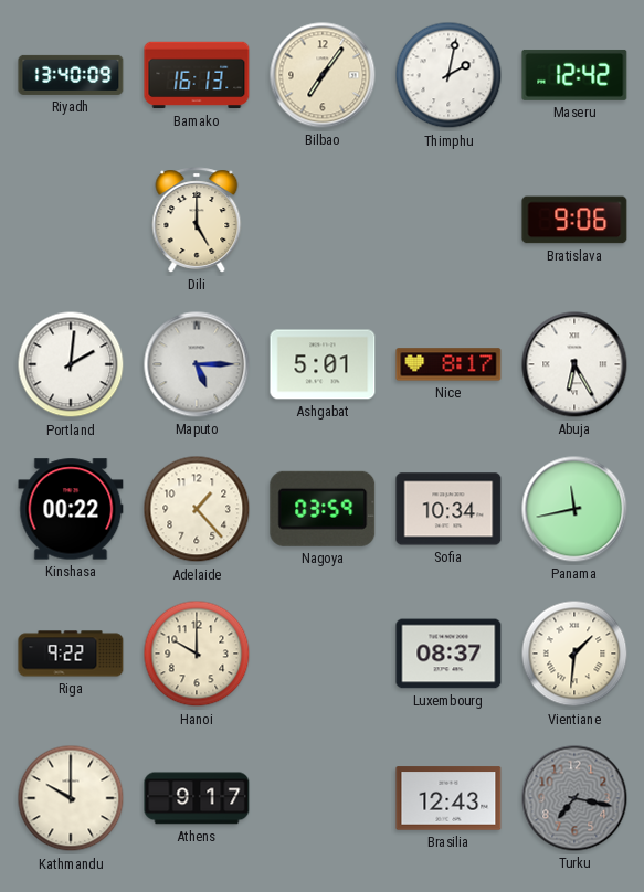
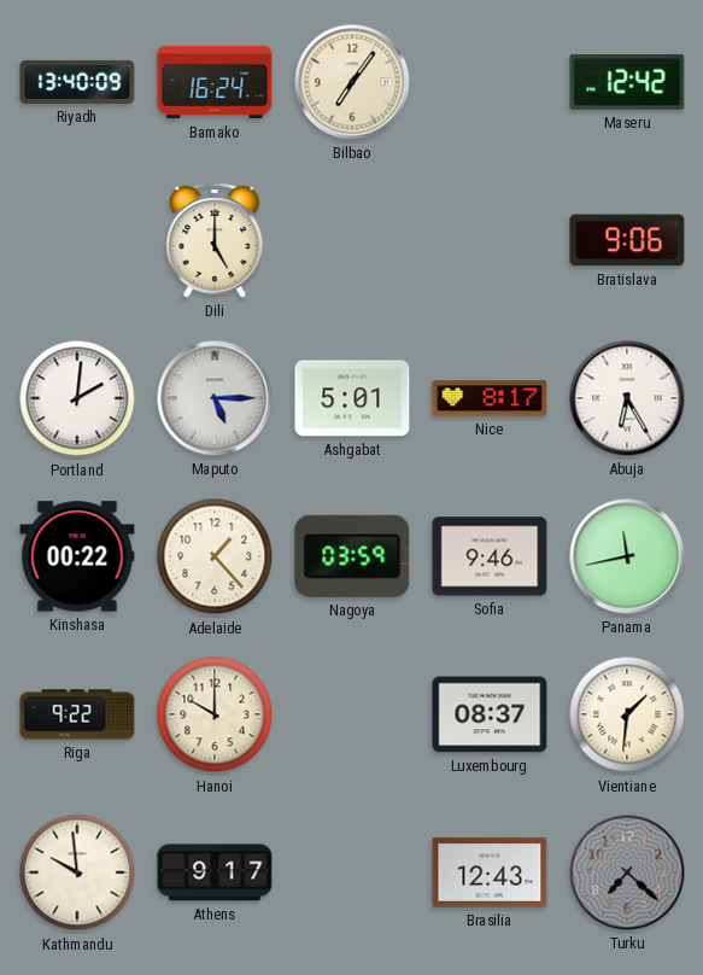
Bamako: 16:13 -> 16:24 (215, 82)
Thimphu: 2:02 -> none (448, 75)
Sofia: 10:34 -> 9:46 (490, 556)
Kathmandu: 10:00 -> 9:59 (77, 872)
Turku: 7:17 -> 7:22 (627, 872)
